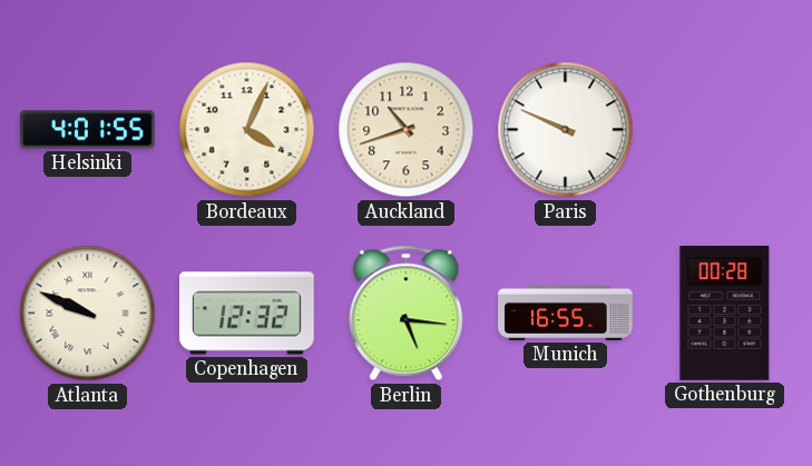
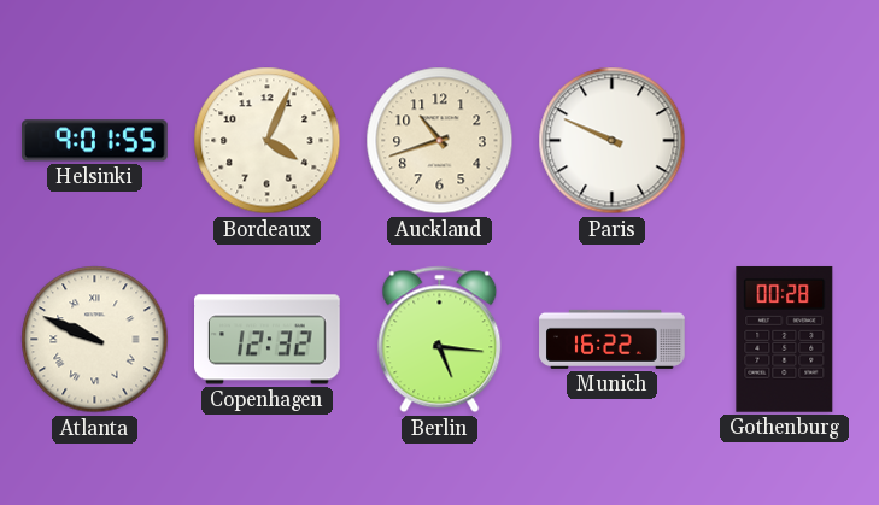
Helsinki: 4:01 -> 9:01 (94, 141)
Munich: 16:55 -> 16:22 (613, 339)
